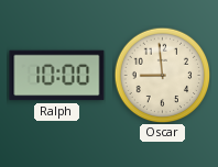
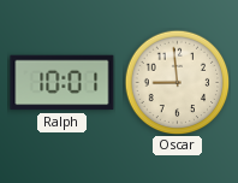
Ralph: 10:00 -> 10:01 (63, 83)
